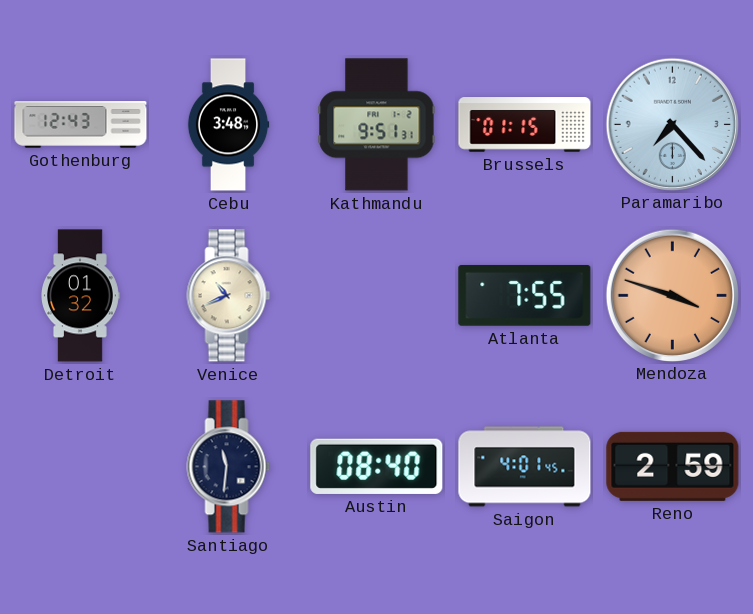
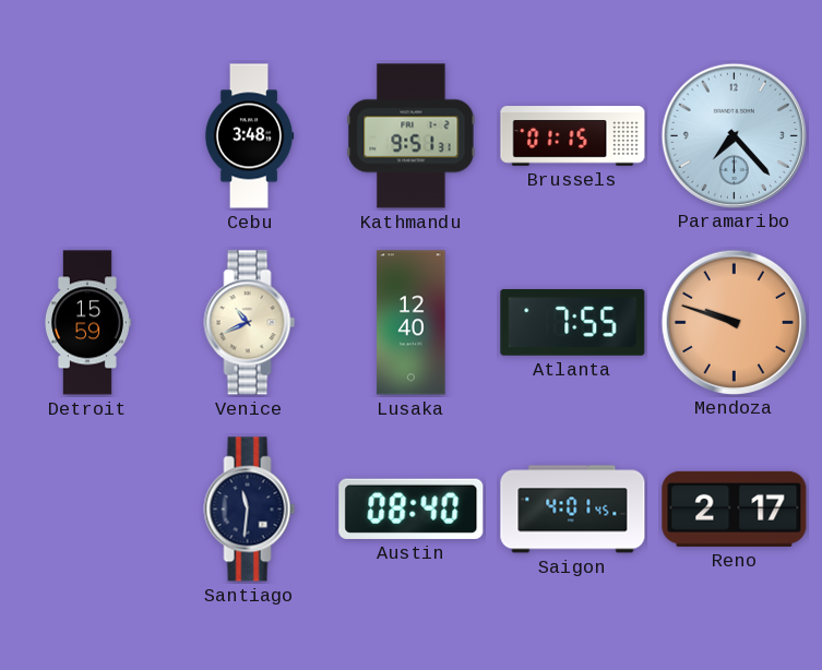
Gothenburg: 12:43 -> none (81, 125)
Detroit: 01:32 -> 15:59 (88, 323)
Lusaka: none -> 12:40 (412, 323)
Mendoza: 3:48 -> 9:48 (734, 322)
Reno: 2:59 -> 2:17 (735, 509)
